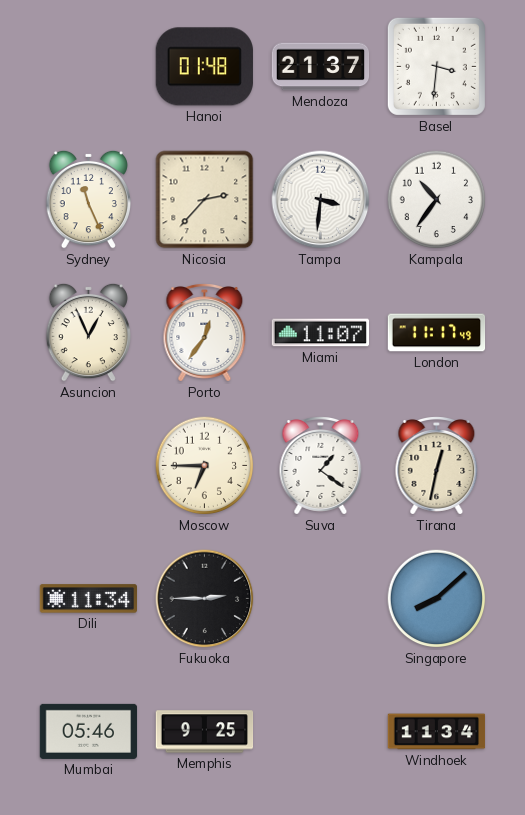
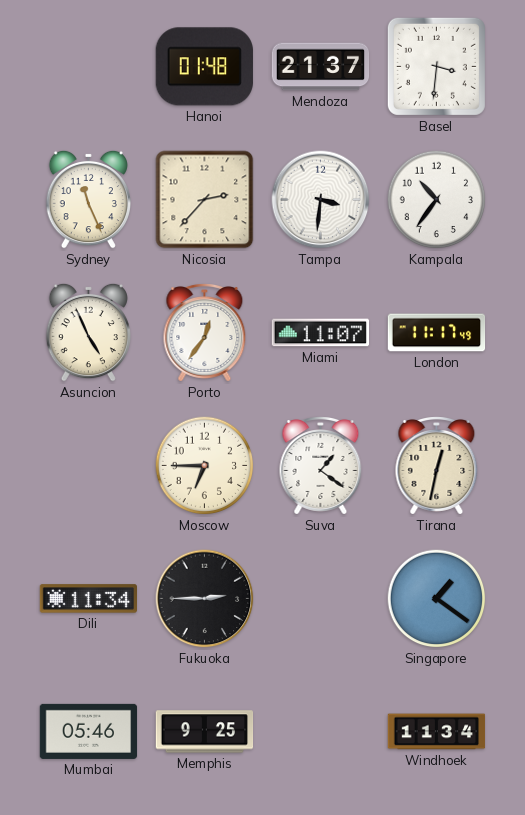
Asuncion: 12:56 -> 4:56 (88, 332)
Singapore: 8:08 -> 1:21 (437, 599)
